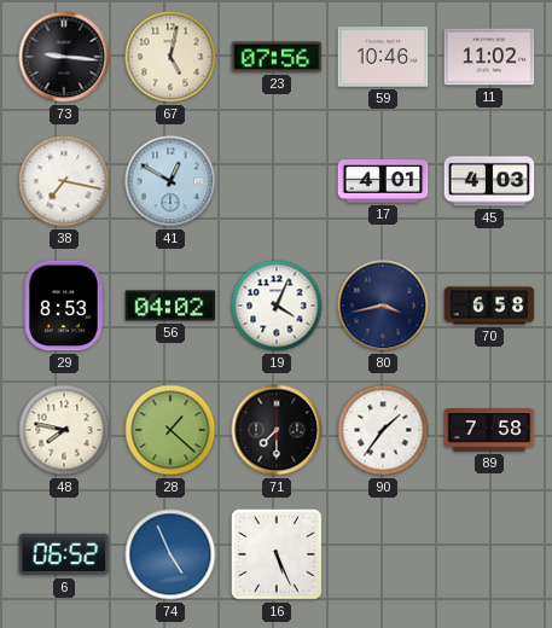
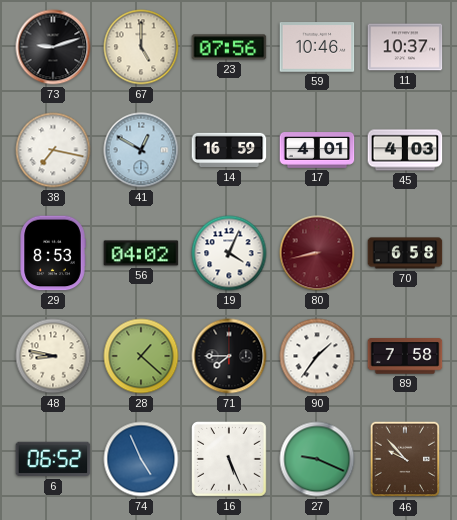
73: 9:16 -> 9:12 (53, 47)
67: 5:02 -> 5:00 (141, 47)
11: 11:02 -> 10:37 (405, 47)
14: none -> 16:59 (229, 150)
80: 3:43 -> 8:43 (317, 253)
80 dial: navy -> burgundy (317, 253)
48: 7:47 -> 8:47 (53, 356)
71: 7:30 -> 7:45 (229, 356)
27: none -> 9:19 (317, 459)
46: none -> 9:53 (405, 459)
